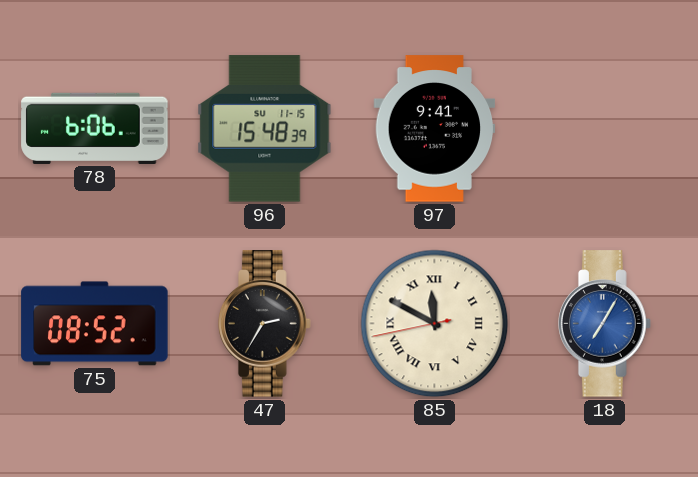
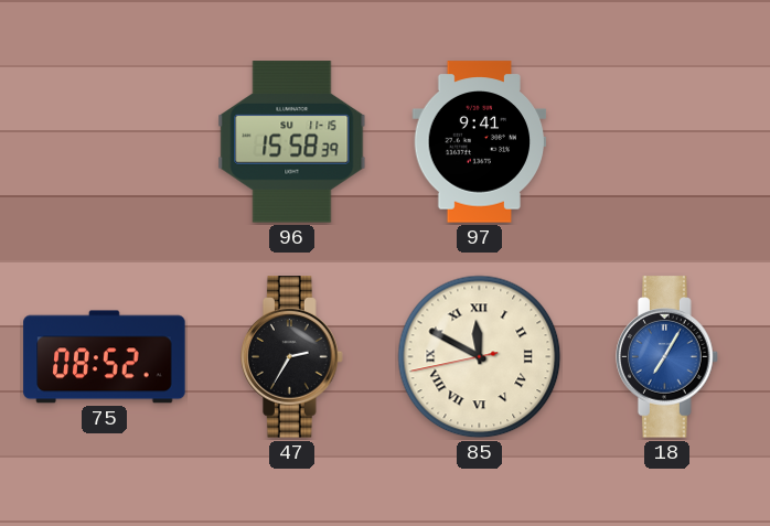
78: 6:06 -> none (95, 128)
96: 15:48 -> 15:58 (292, 142)
